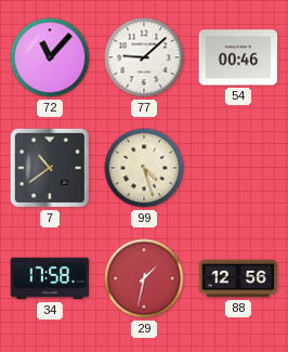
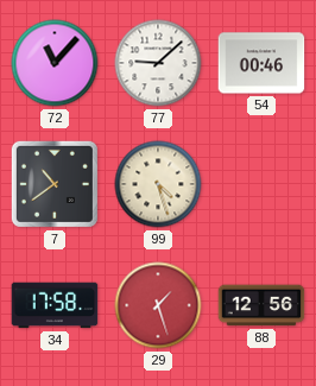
29: 1:32 -> 1:27 (158, 305)
